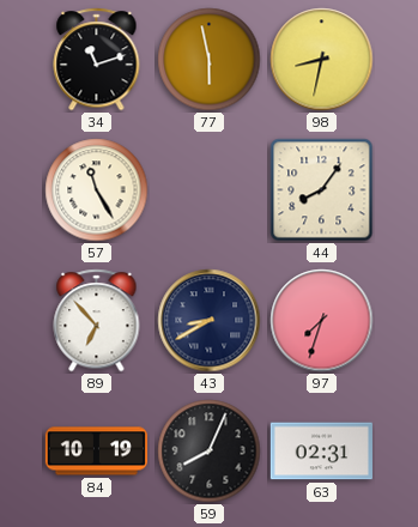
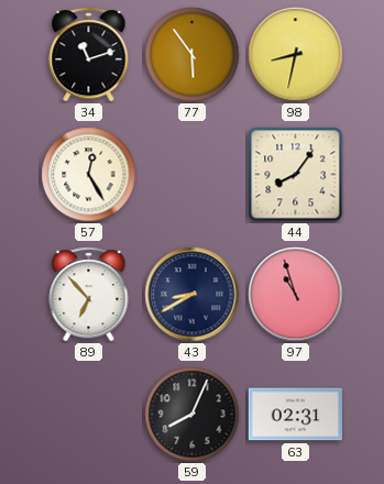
77: 5:58 -> 5:54 (193, 55)
57: 11:25 -> 12:25 (89, 175)
97: 7:33 -> 10:57 (296, 295)
84: 10:19 -> none (96, 452)
